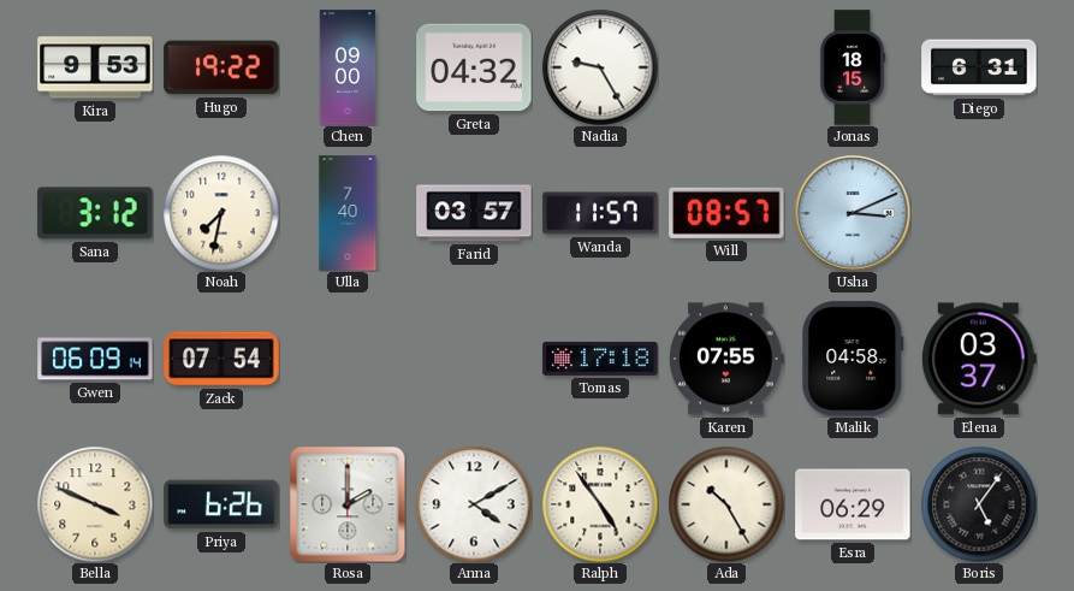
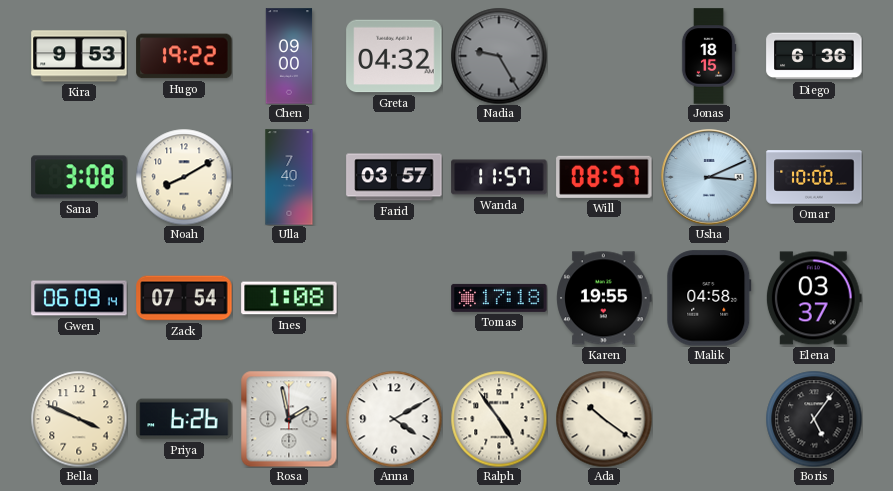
Nadia dial: white -> grey (499, 56)
Diego: 6:31 -> 6:36 (814, 56)
Sana: 3:12 -> 3:08 (79, 177)
Noah: 7:32 -> 8:10 (184, 177)
Omar: none -> 10:00 (814, 177)
Ines: none -> 1:08 (289, 298)
Karen: 07:55 -> 19:55 (604, 298)
Rosa: 2:00 -> 1:58 (289, 419)
Ada: 10:25 -> 10:21 (604, 419)
Esra: 06:29 -> none (853, 504)
